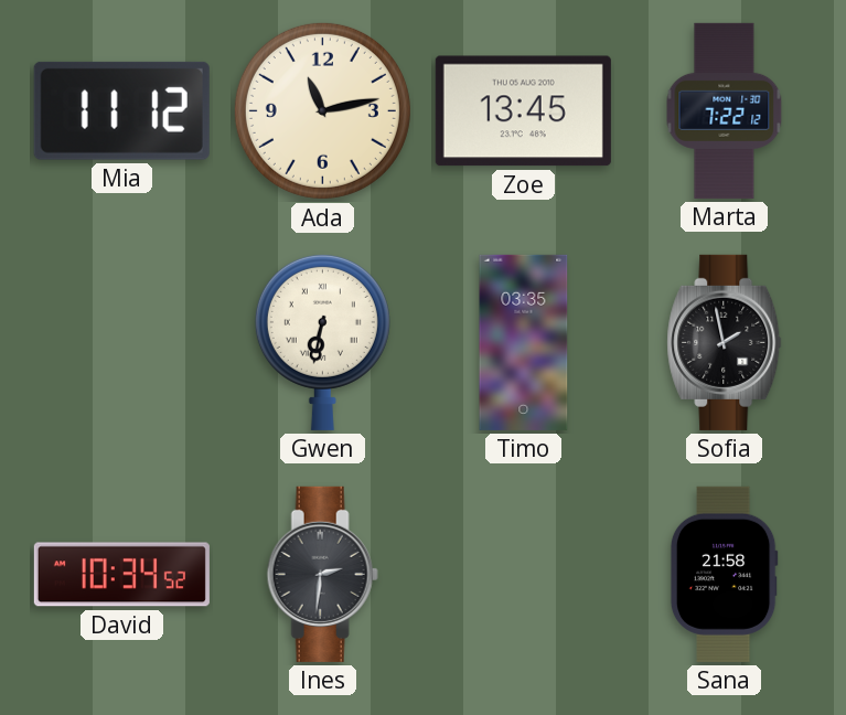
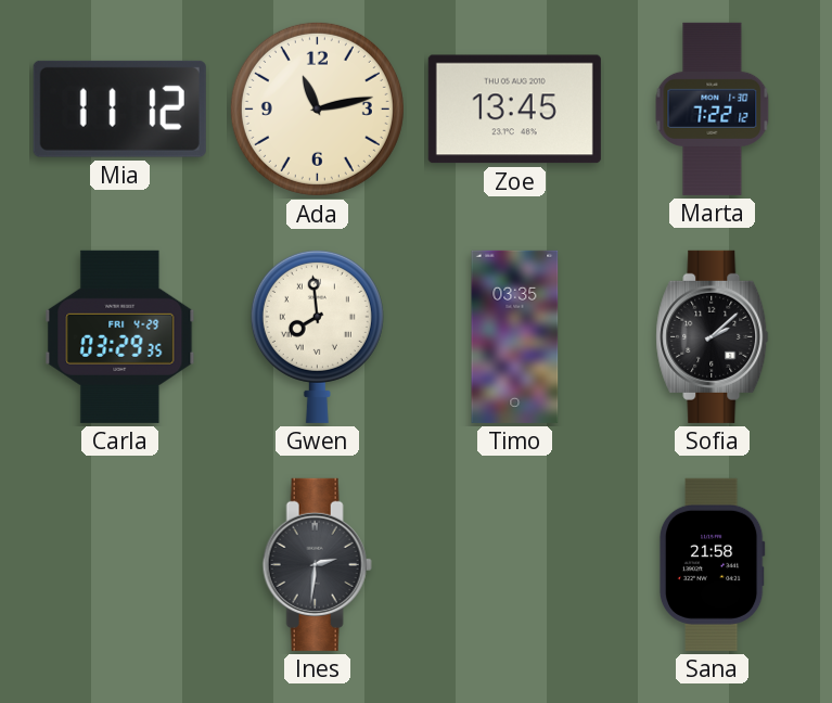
Carla: none -> 03:29 (120, 336)
Gwen: 6:32 -> 7:59 (317, 336)
Sofia: 1:58 -> 2:08 (713, 336)
David: 10:34 -> none (121, 575)
